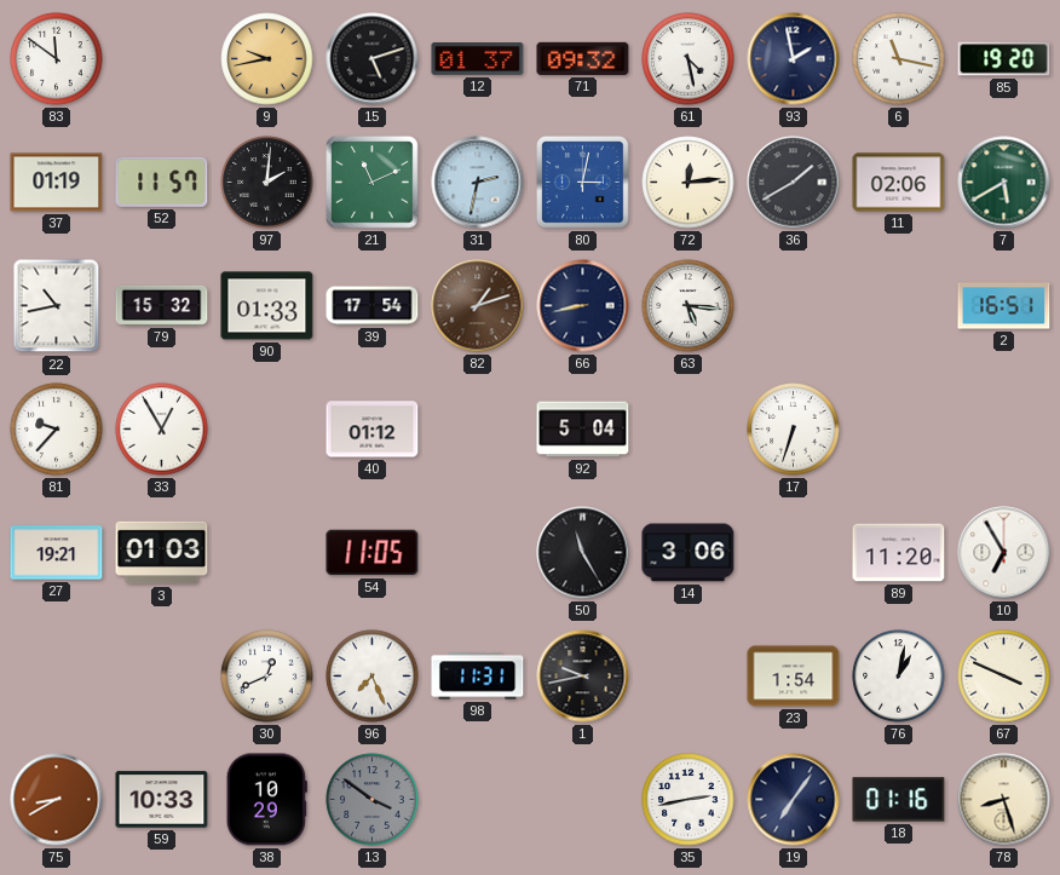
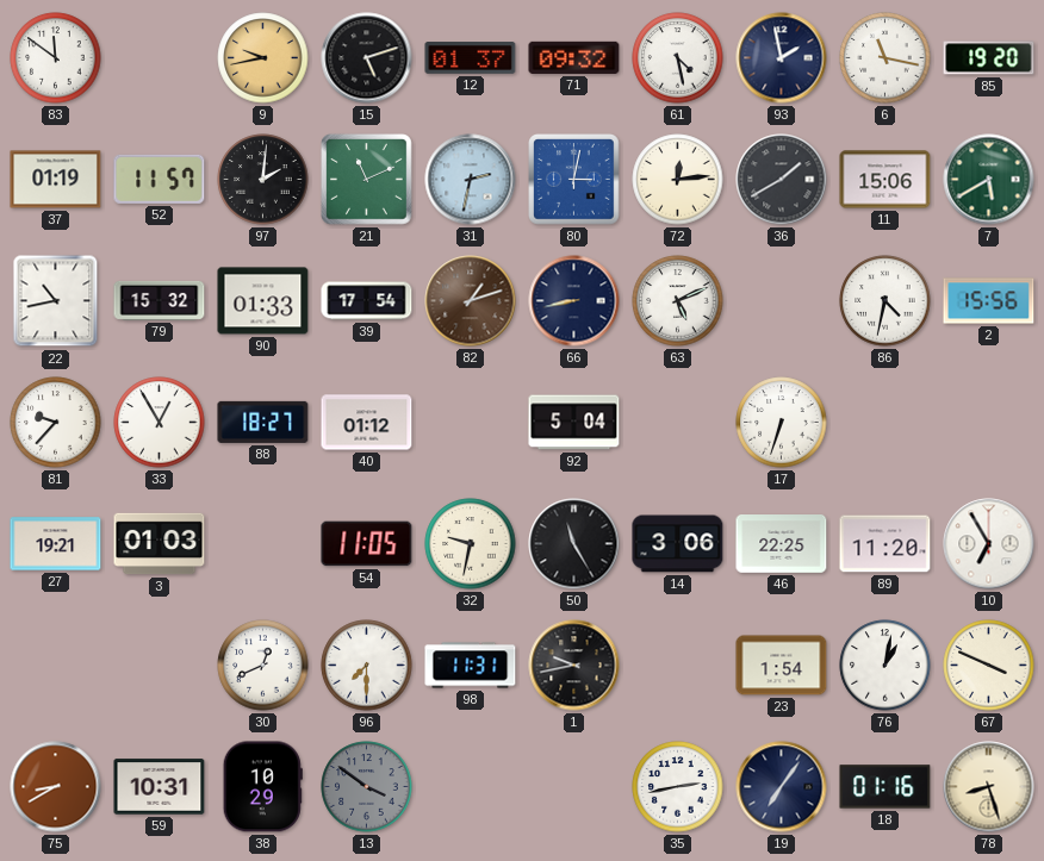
11: 02:06 -> 15:06 (885, 180)
63: 5:16 -> 5:11 (678, 301)
86: none -> 4:32 (885, 301)
2: 16:51 -> 15:56 (989, 301)
88: none -> 18:27 (263, 422)
32: none -> 9:32 (471, 544)
46: none -> 22:25 (782, 544)
96: 7:26 -> 7:30 (367, 666)
59: 10:33 -> 10:31 (160, 787)
